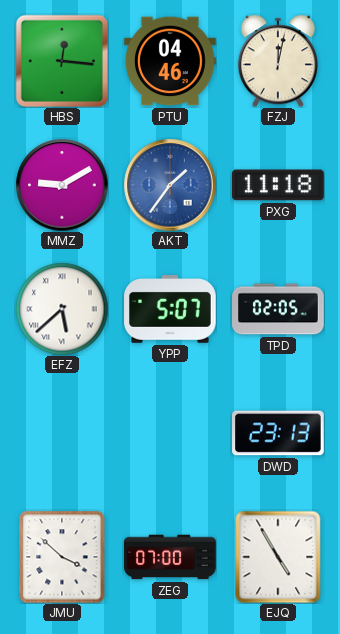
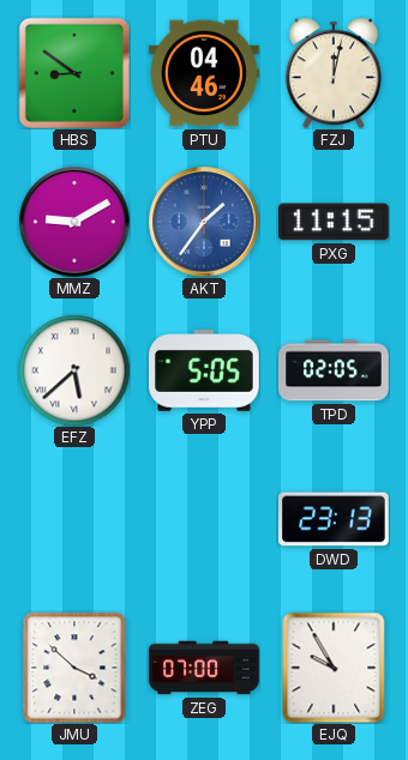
HBS: 12:16 -> 8:51 (74, 73)
PXG: 11:18 -> 11:15 (335, 222)
YPP: 5:07 -> 5:05 (204, 372)
EJQ: 4:55 -> 9:55 (334, 668)
